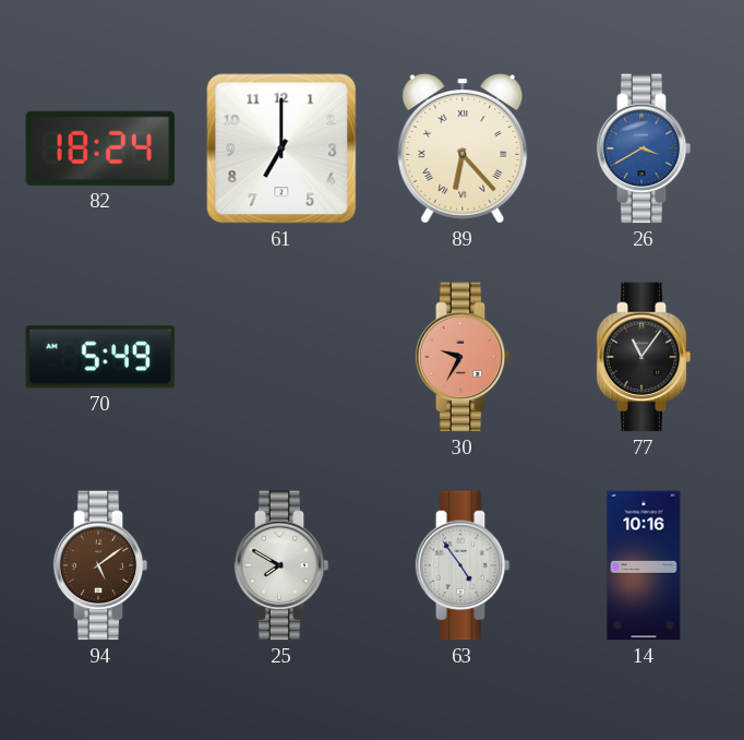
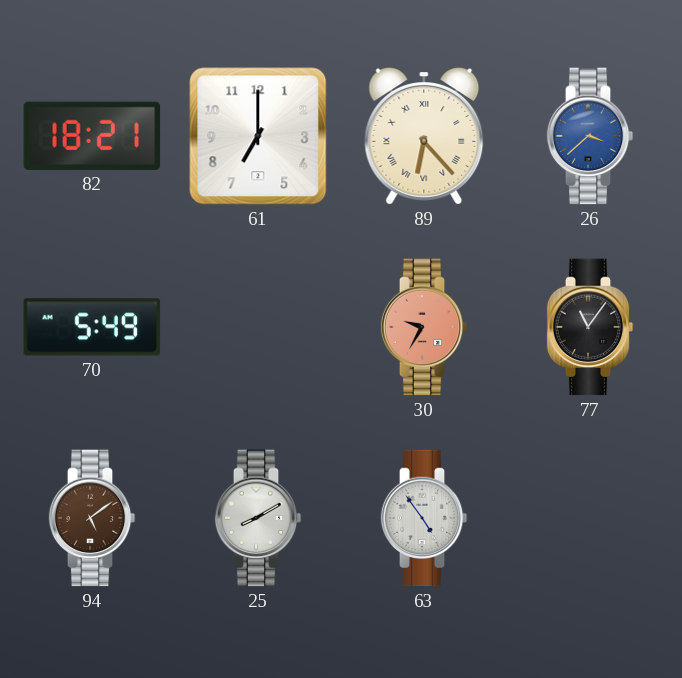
82: 18:24 -> 18:21 (92, 136)
26: 3:40 -> 3:38 (590, 136)
25: 7:50 -> 8:10 (258, 518)
14: 10:16 -> none (644, 565)
